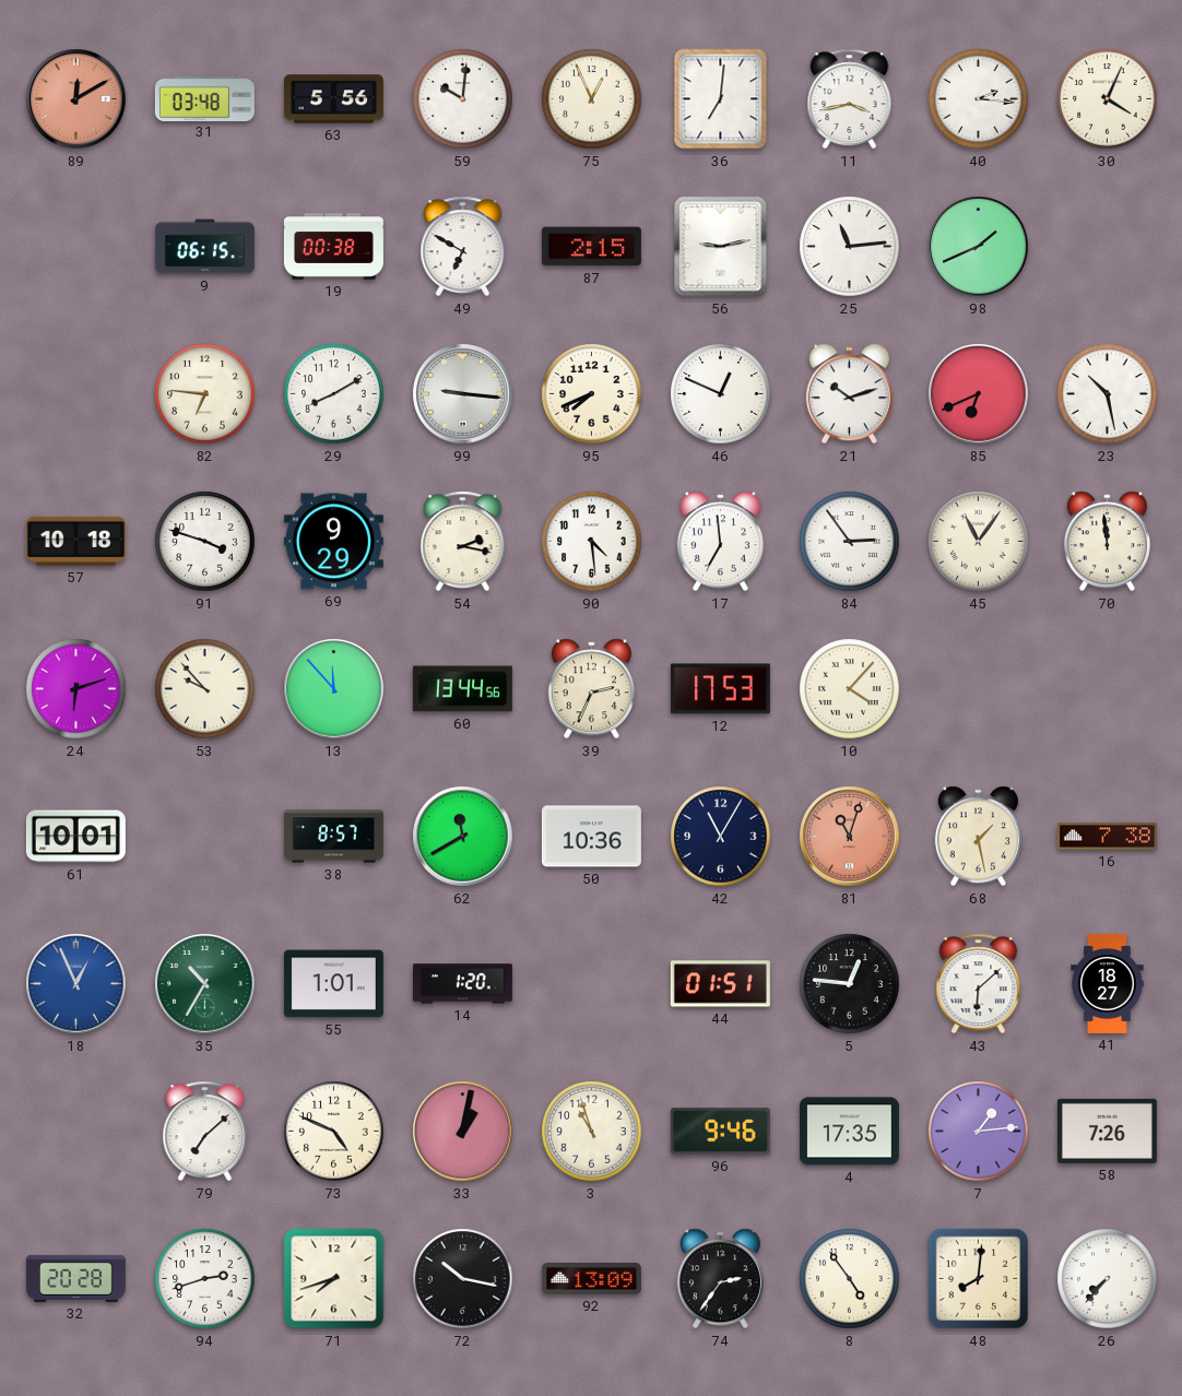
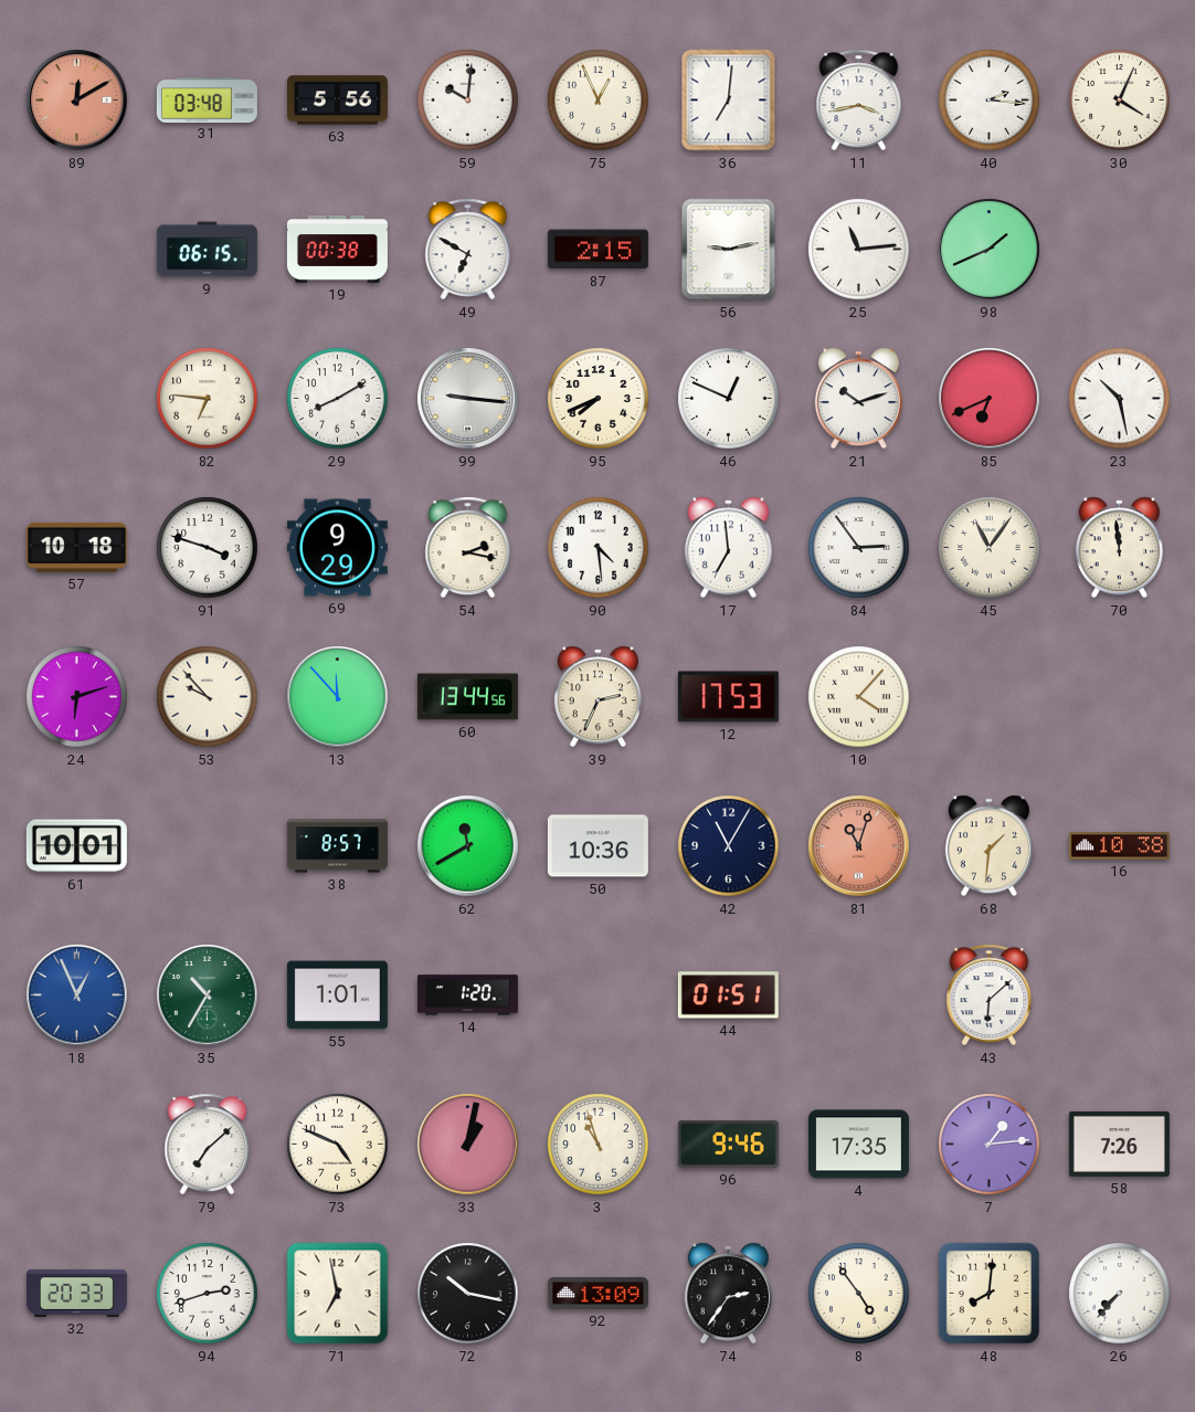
68: 1:28 -> 1:31 (988, 846)
16: 7:38 -> 10:38 (1119, 846)
5: 12:46 -> none (850, 984)
41: 18:27 -> none (1108, 983)
32: 20:28 -> 20:33 (76, 1293)
71: 7:42 -> 6:58 (338, 1294)
